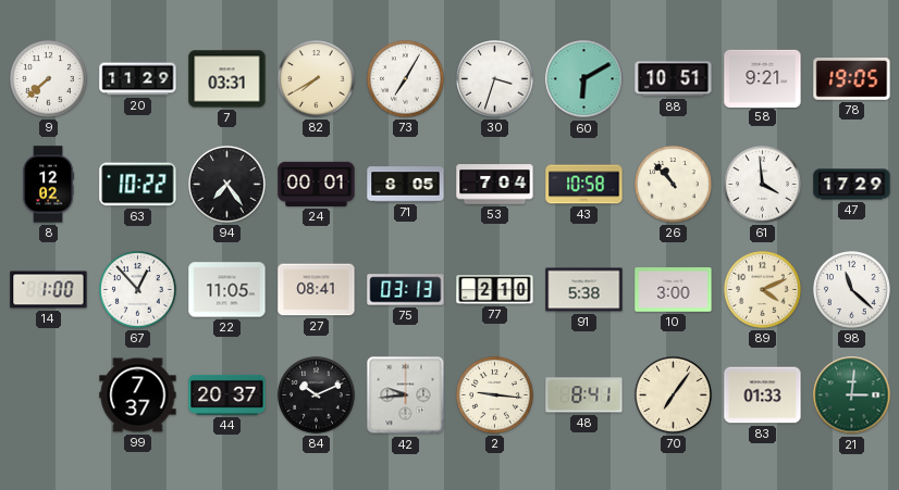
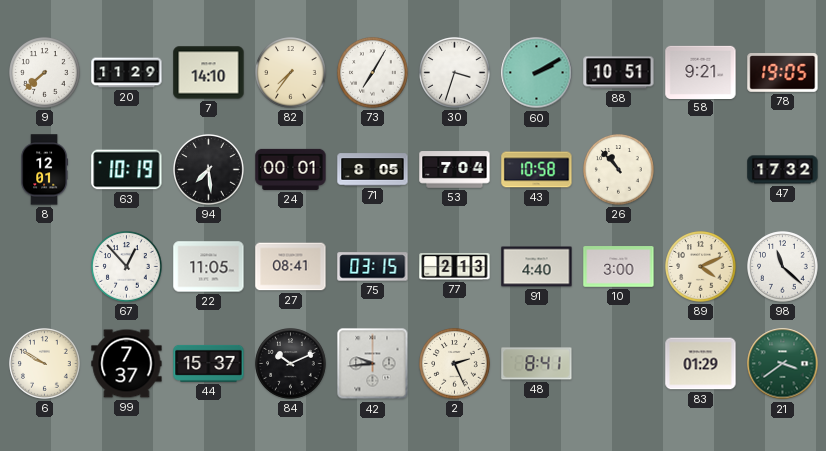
7: 03:31 -> 14:10 (209, 73)
82: 7:40 -> 7:36 (291, 73)
60: 6:10 -> 2:10 (537, 73)
8: 12:02 -> 12:01 (45, 170)
63: 10:22 -> 10:19 (127, 170)
94: 7:24 -> 7:29 (209, 170)
61: 3:59 -> none (763, 185)
47: 17:29 -> 17:32 (783, 170)
14: 1:00 -> none (49, 290)
75: 03:13 -> 03:15 (373, 267)
77: 2:10 -> 2:13 (455, 267)
91: 5:38 -> 4:40 (537, 267)
6: none -> 9:50 (45, 364)
44: 20:37 -> 15:37 (209, 363)
2: 9:16 -> 2:26 (455, 364)
70: 7:06 -> none (674, 395)
83: 01:33 -> 01:29 (701, 364)
21: 3:01 -> 3:39 (783, 364)
